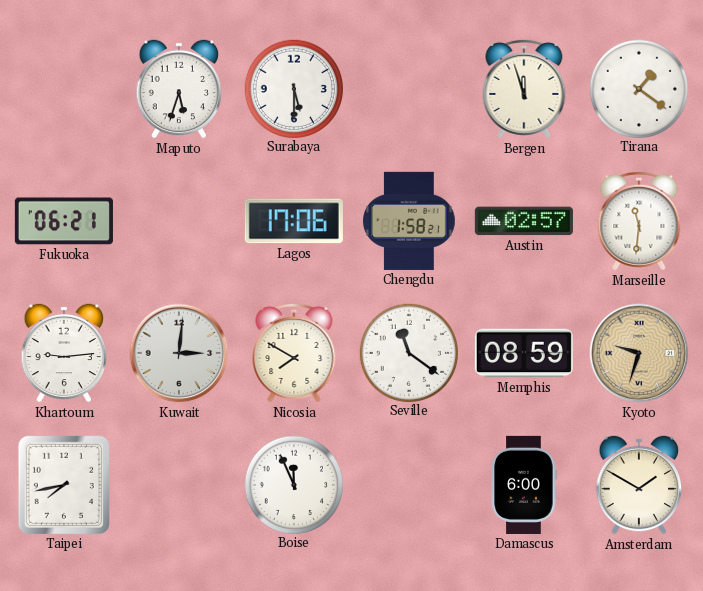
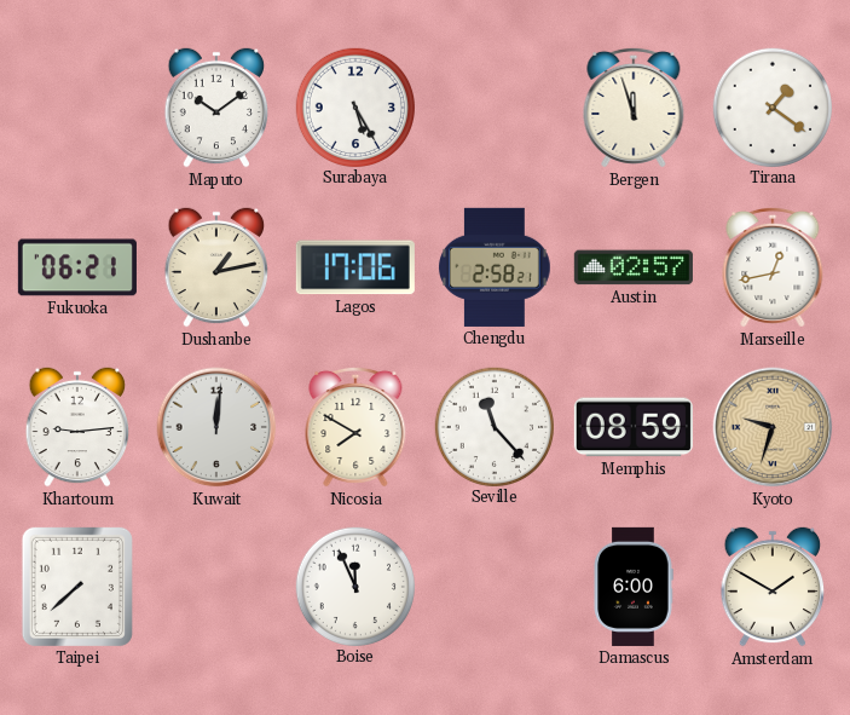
Maputo: 5:33 -> 10:09 (216, 108)
Surabaya: 5:30 -> 5:25 (354, 106)
Dushanbe: none -> 1:13 (216, 267)
Chengdu: 1:58 -> 2:58 (495, 267)
Marseille: 11:31 -> 12:43 (773, 267)
Kuwait: 3:01 -> 12:01 (216, 427)
Seville: 11:21 -> 11:23 (493, 426)
Taipei: 7:43 -> 7:38 (77, 587)
